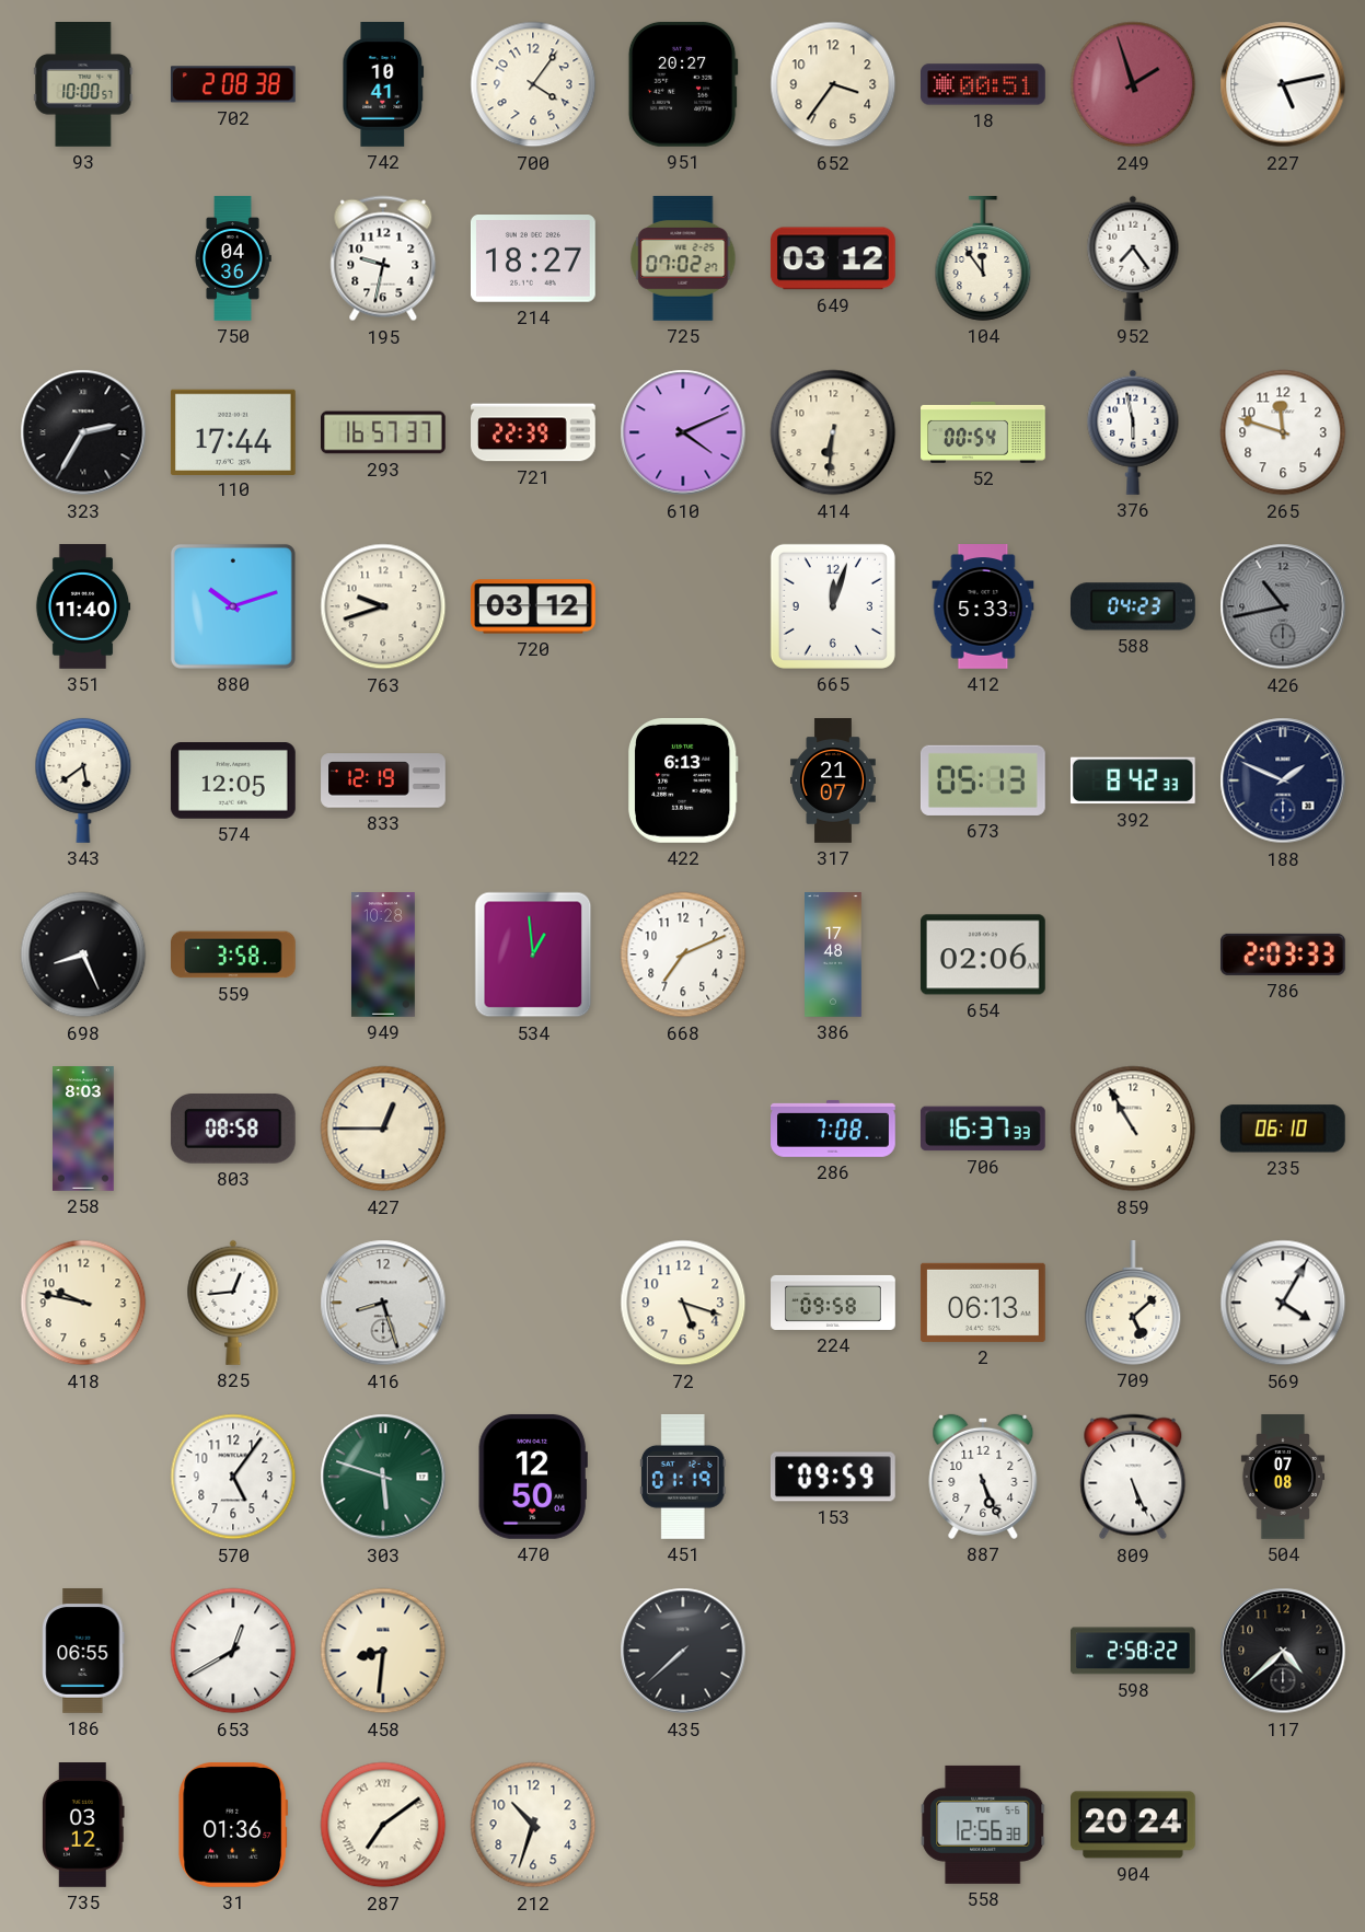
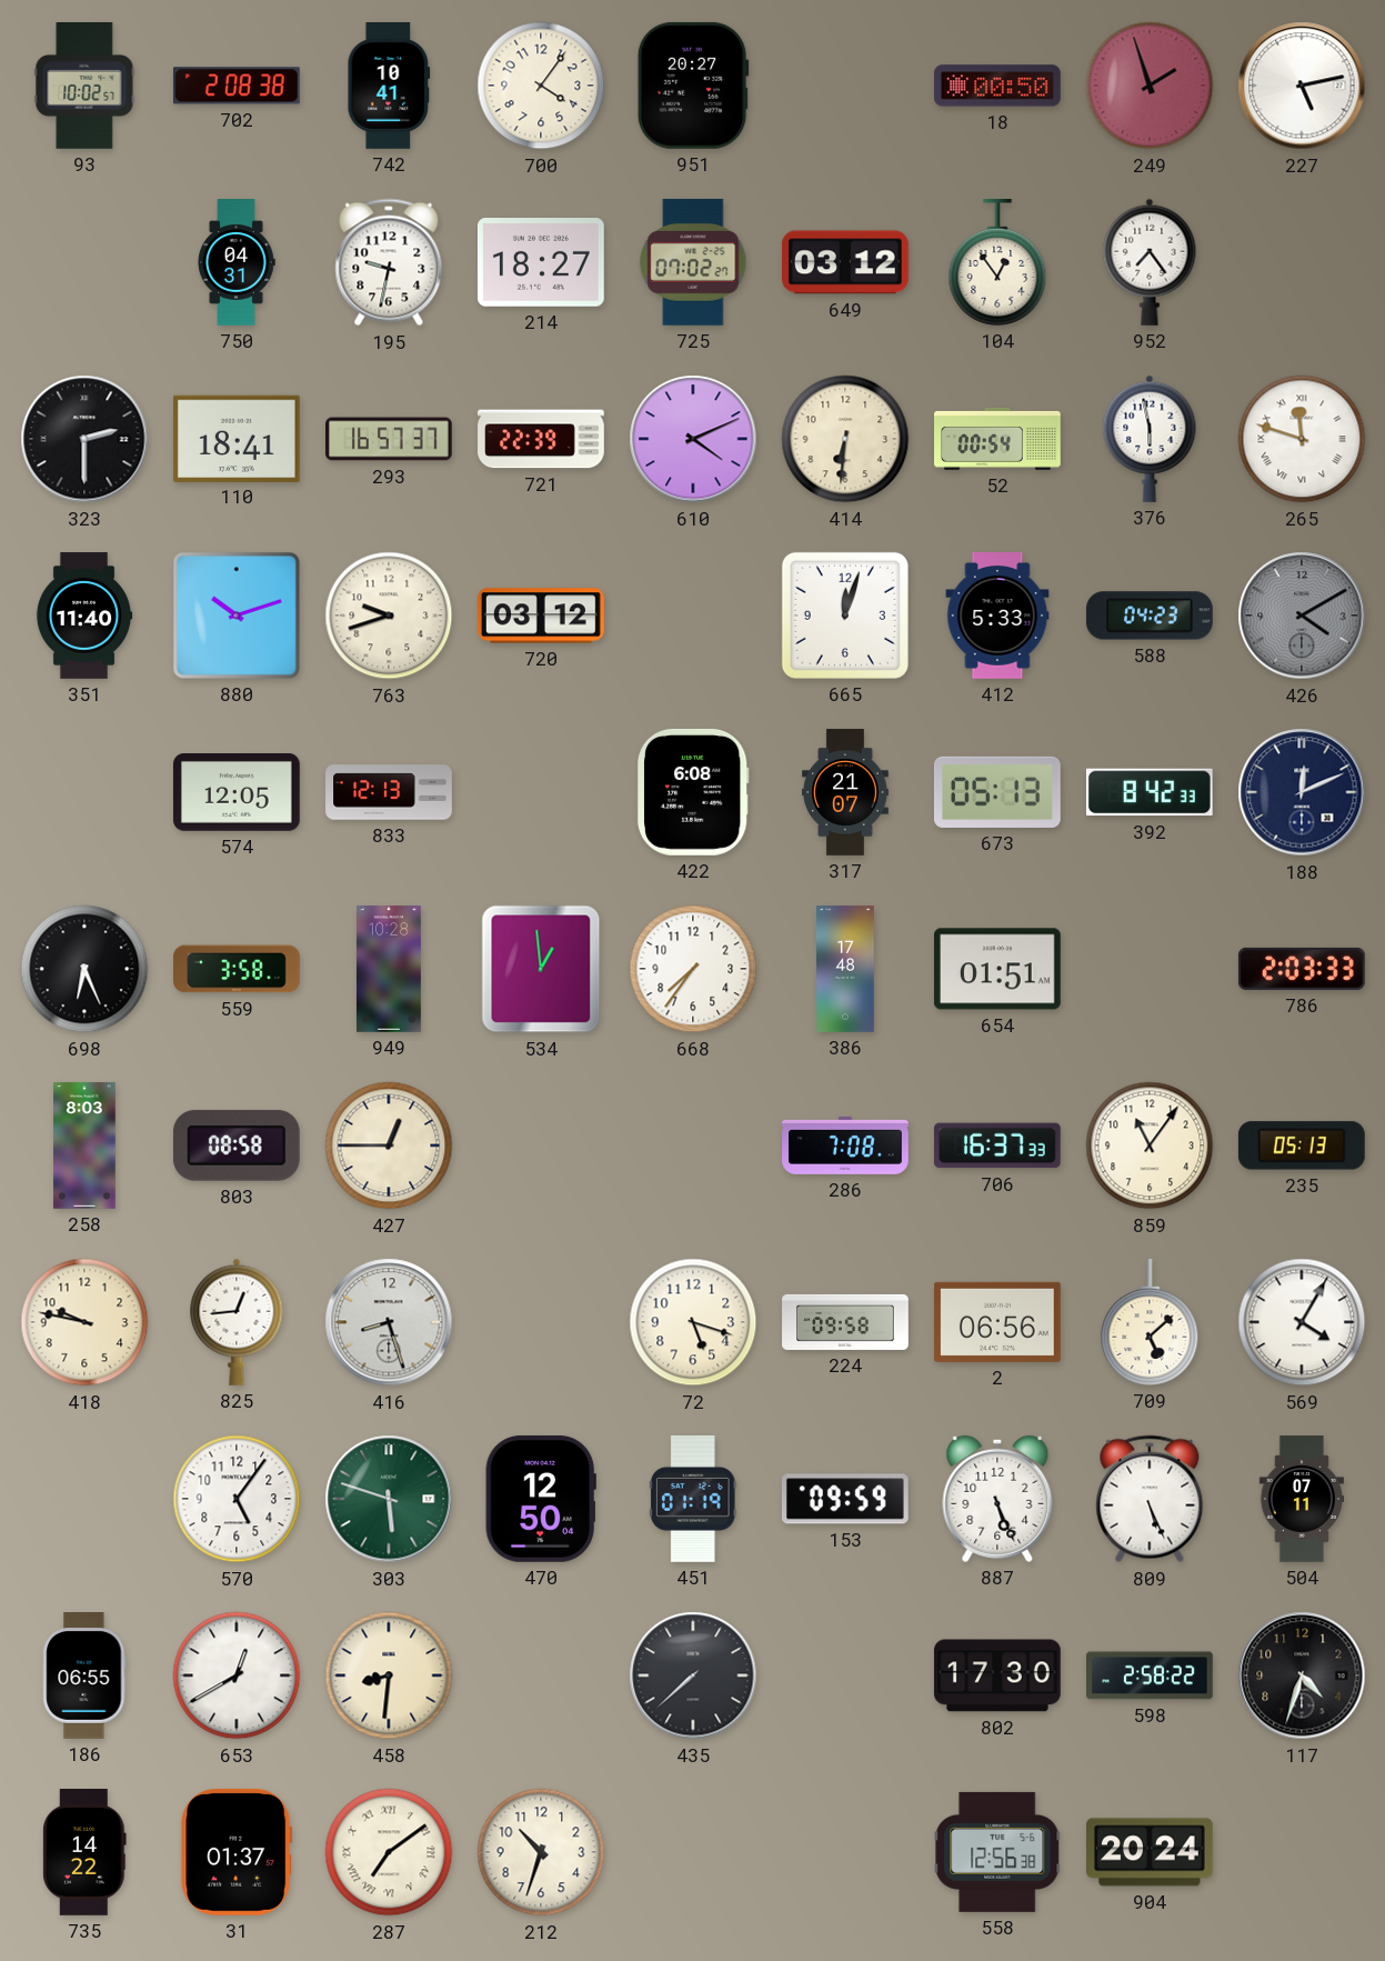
93: 10:00 -> 10:02 (84, 87)
652: 3:36 -> none (833, 84)
18: 00:51 -> 00:50 (998, 86)
750: 04:36 -> 04:31 (237, 262)
104: 11:54 -> 12:54 (997, 263)
323: 2:35 -> 2:30 (84, 439)
110: 17:44 -> 18:41 (237, 438)
265 numerals: Arabic -> Roman (1302, 439)
426: 10:43 -> 4:10 (1302, 616)
343: 5:39 -> none (83, 780)
833: 12:19 -> 12:13 (389, 792)
422: 6:13 -> 6:08 (693, 792)
188: 1:49 -> 12:11 (1302, 792)
698: 8:26 -> 6:26 (84, 969)
668: 7:11 -> 7:36 (693, 969)
654: 02:06 -> 01:51 (997, 969)
859: 10:55 -> 11:06 (1150, 1145)
235: 06:10 -> 05:13 (1302, 1145)
2: 06:13 -> 06:56 (997, 1322)
504: 07:08 -> 07:11 (1301, 1499)
802: none -> 17:30 (997, 1675)
117: 4:38 -> 4:33 (1302, 1675)
735: 03:12 -> 14:22 (84, 1853)
31: 01:36 -> 01:37 (237, 1852)
